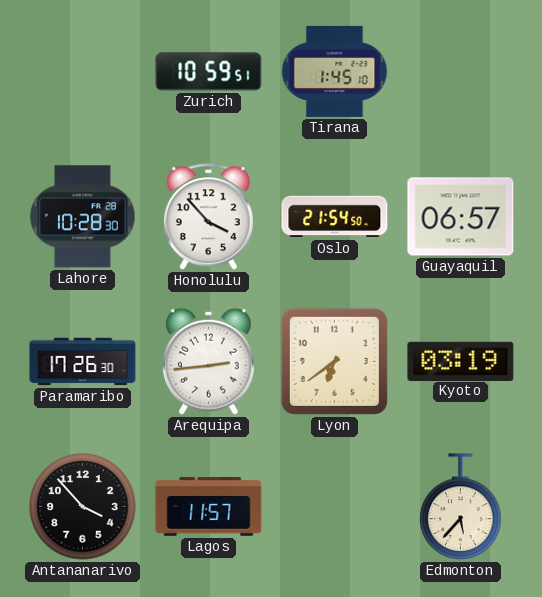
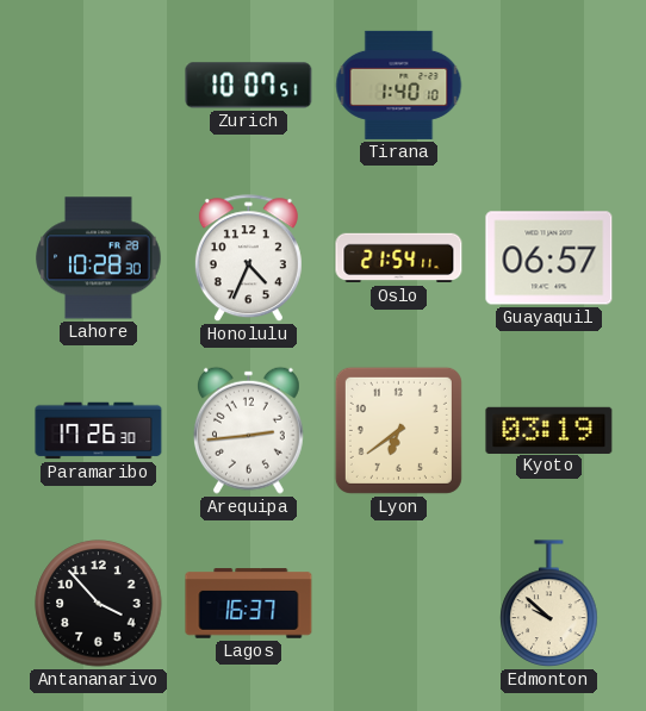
Zurich: 10:59 -> 10:07 (249, 86)
Tirana: 1:45 -> 1:40 (399, 85)
Honolulu: 3:53 -> 4:34 (248, 258)
Oslo: 21:54:50 -> 21:54:11 (399, 258)
Lagos: 11:57 -> 16:37 (249, 604)
Edmonton: 5:37 -> 9:52 (549, 604)
